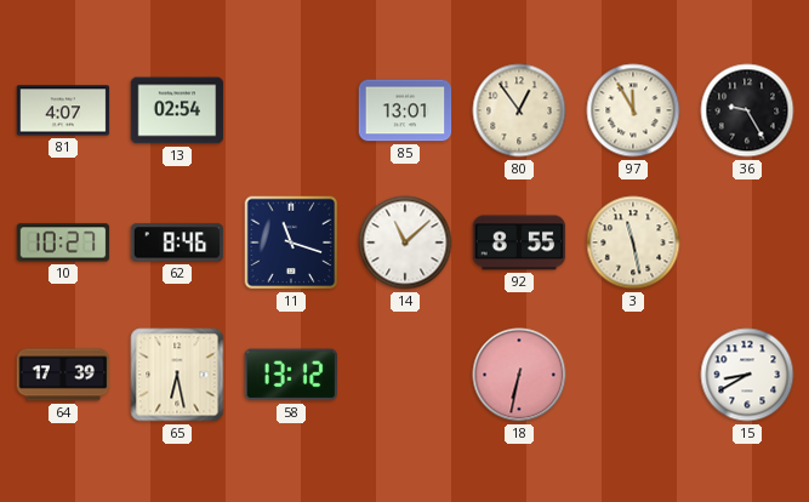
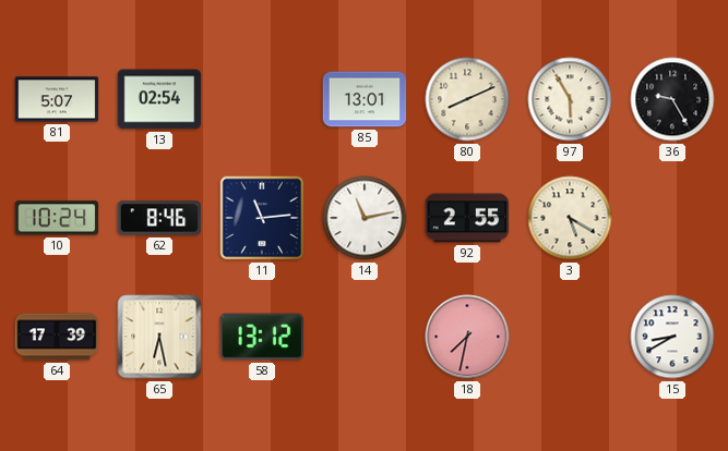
81: 4:07 -> 5:07 (57, 99)
80: 12:54 -> 8:11 (467, 99)
97: 11:55 -> 5:55 (570, 99)
10: 10:27 -> 10:24 (57, 218)
11: 11:18 -> 11:14 (262, 218)
14: 11:08 -> 11:13 (365, 218)
92: 8:55 -> 2:55 (467, 218)
3: 11:28 -> 5:20 (570, 218)
18: 6:32 -> 7:32 (467, 337)
